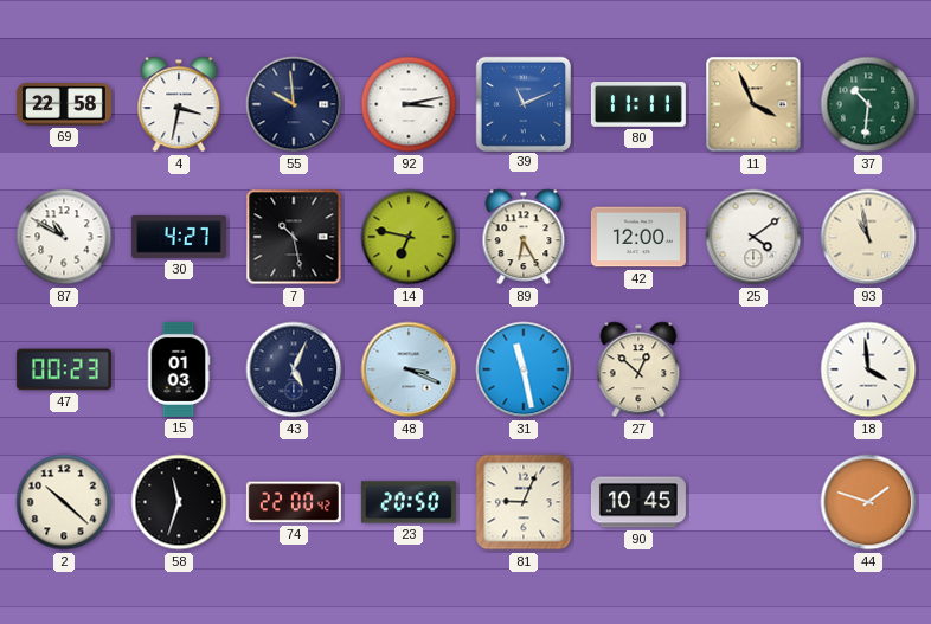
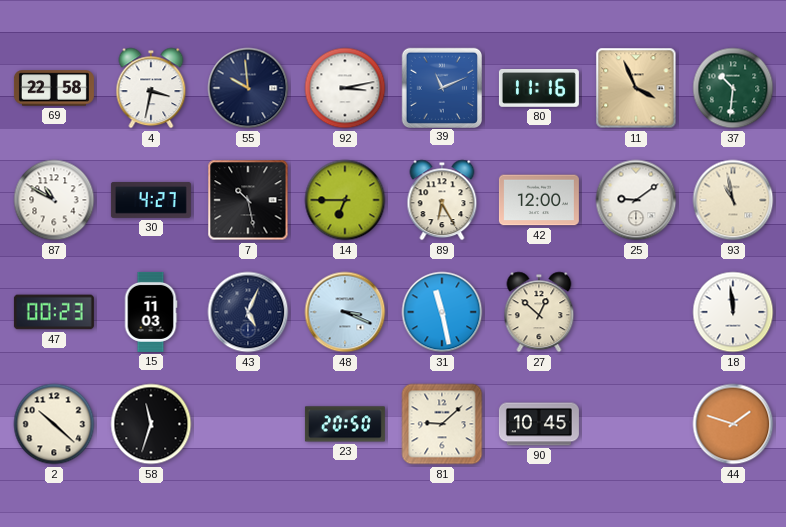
80: 11:11 -> 11:16 (539, 89)
14: 6:47 -> 6:45 (345, 200)
25: 4:09 -> 9:09 (636, 200)
15: 01:03 -> 11:03 (151, 312)
18: 3:59 -> 11:59 (733, 312)
74: 22:00 -> none (294, 502)
81: 9:04 -> 9:08 (442, 424)
